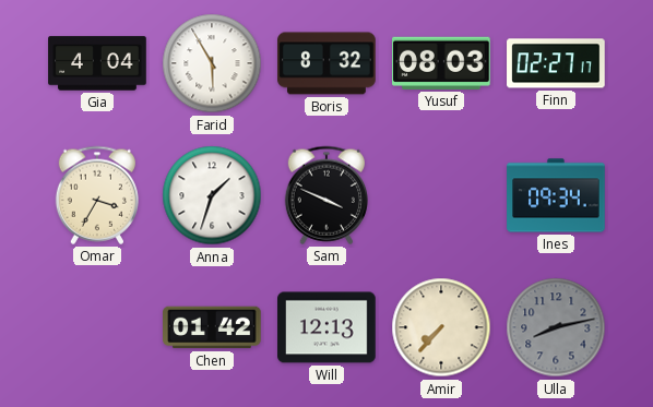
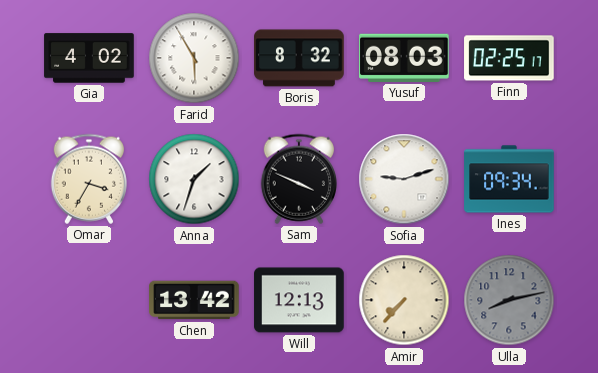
Gia: 4:04 -> 4:02 (89, 58)
Finn: 02:27 -> 02:25 (509, 58)
Sofia: none -> 9:12 (404, 179)
Chen: 01:42 -> 13:42 (194, 300)
